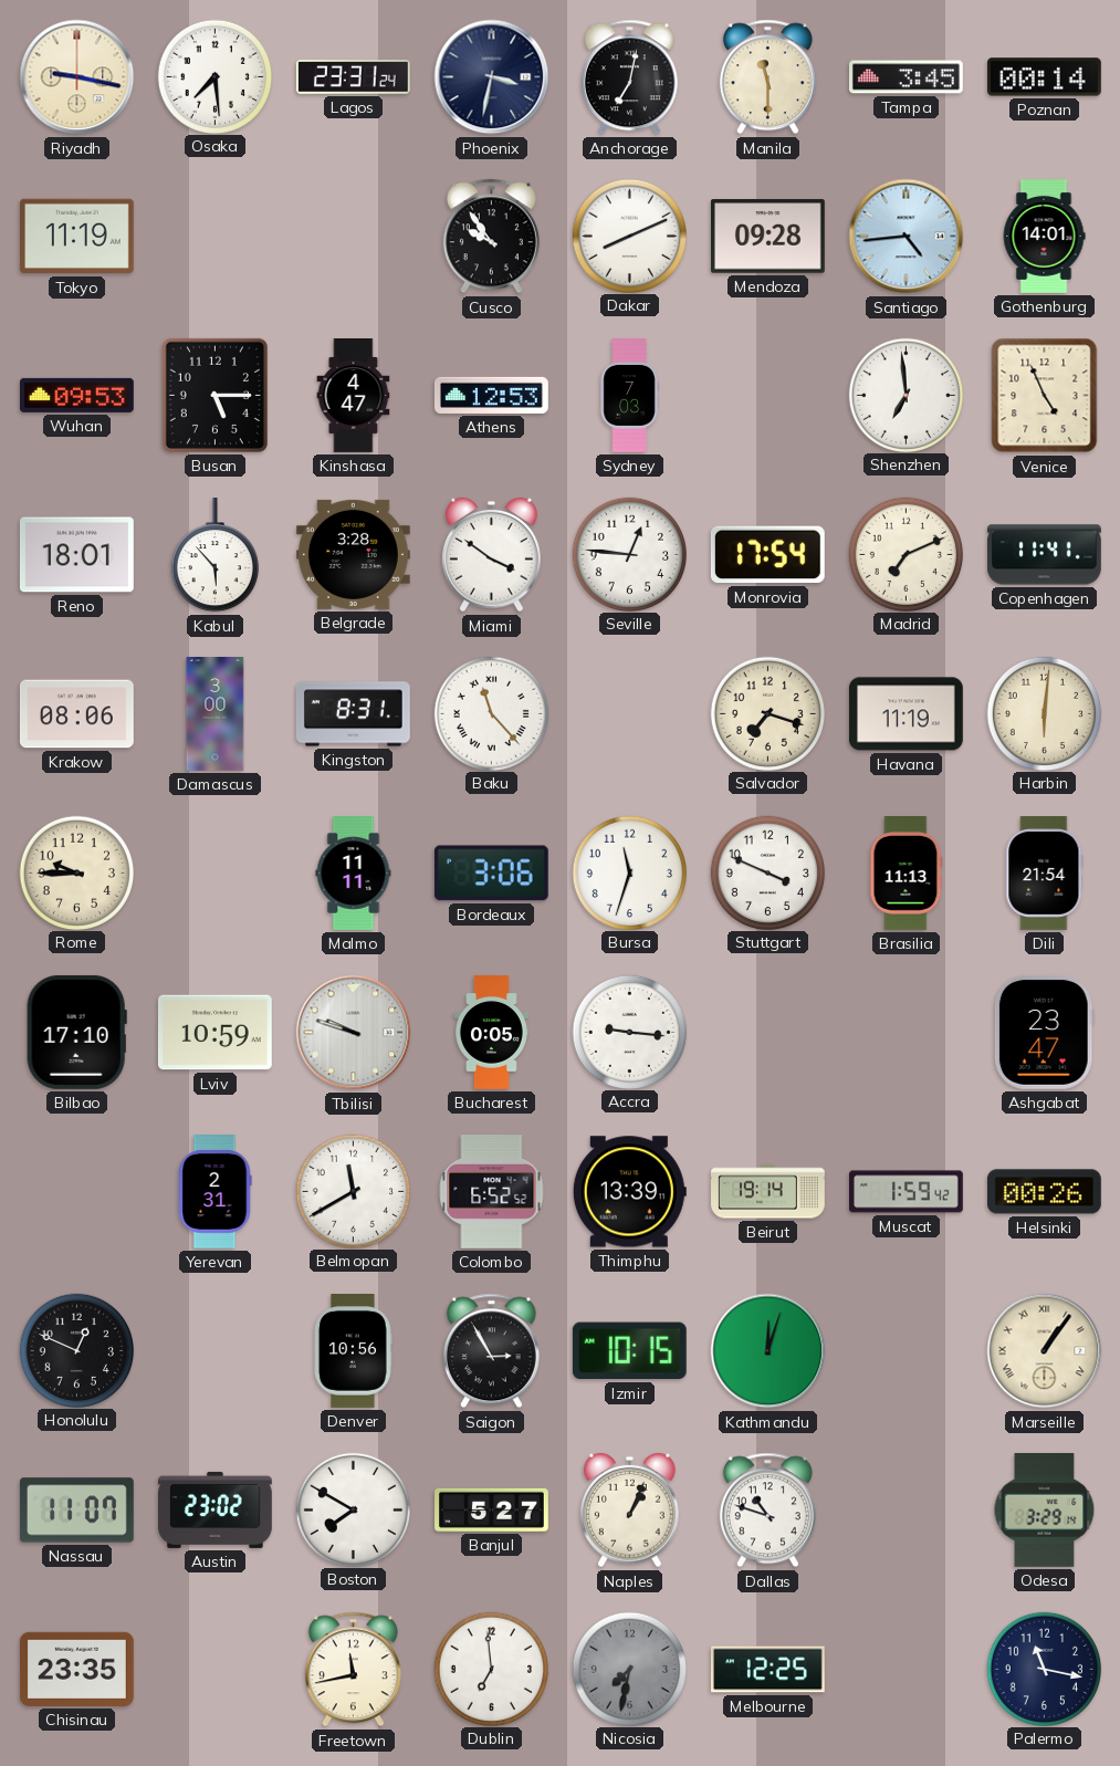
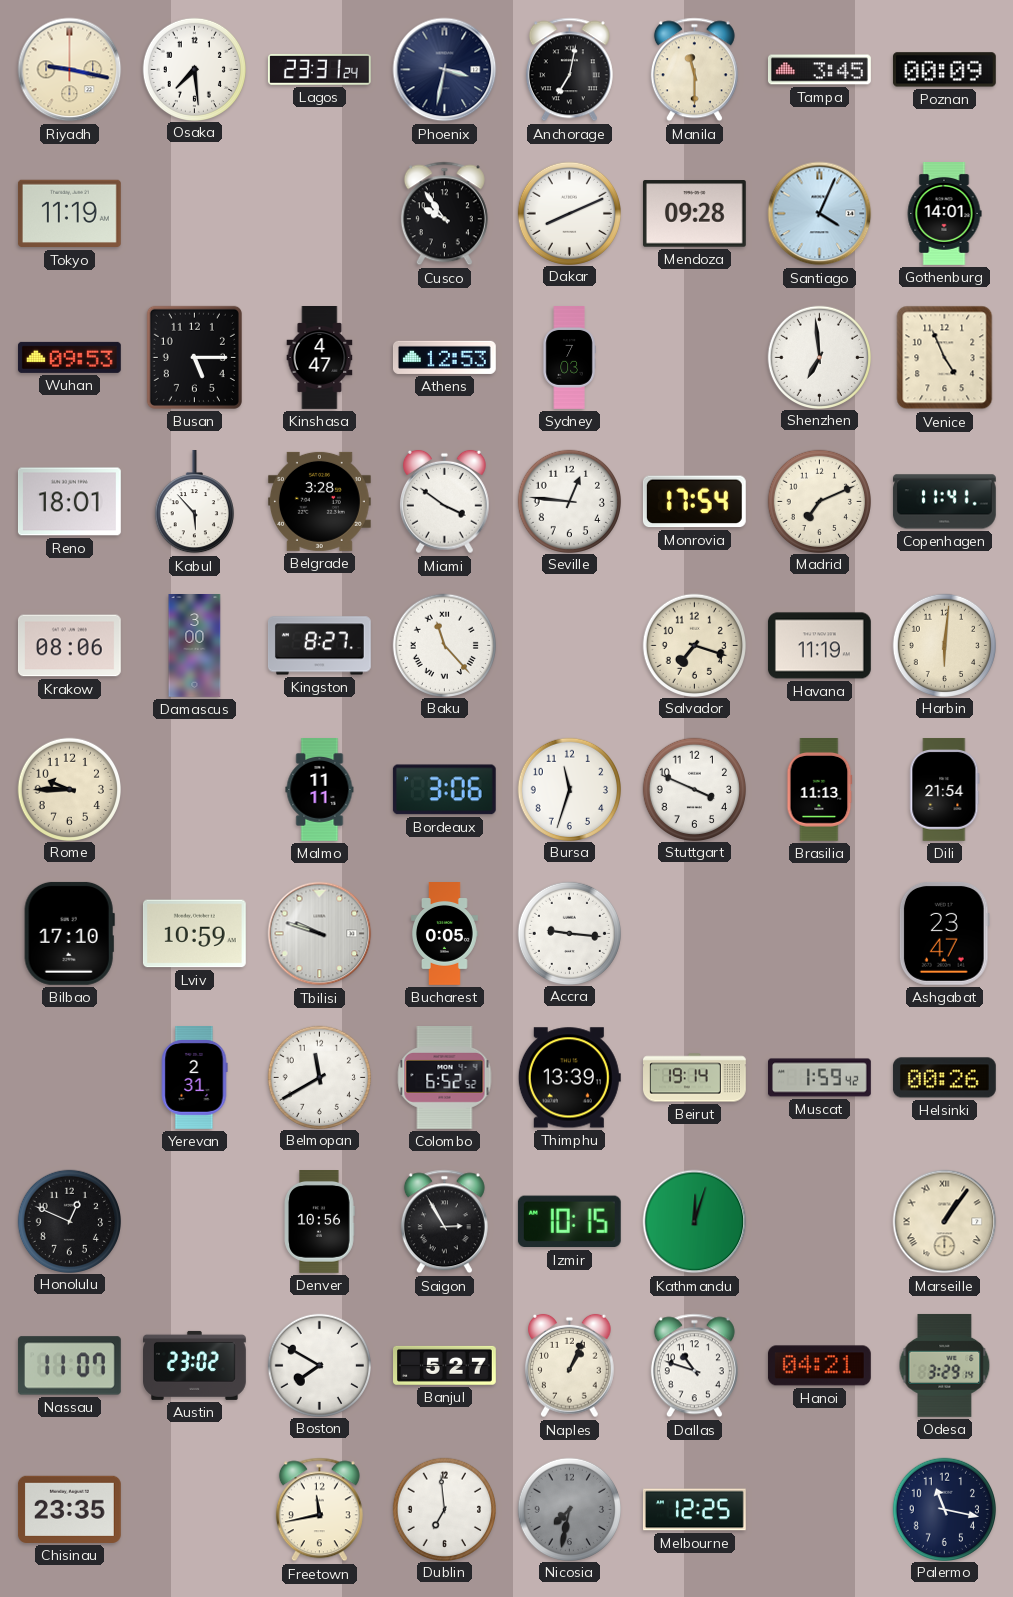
Poznan: 00:14 -> 00:09 (944, 70)
Santiago: 4:44 -> 4:04 (820, 214)
Kingston: 8:31 -> 8:27 (319, 646)
Hanoi: none -> 04:21 (819, 1366)
